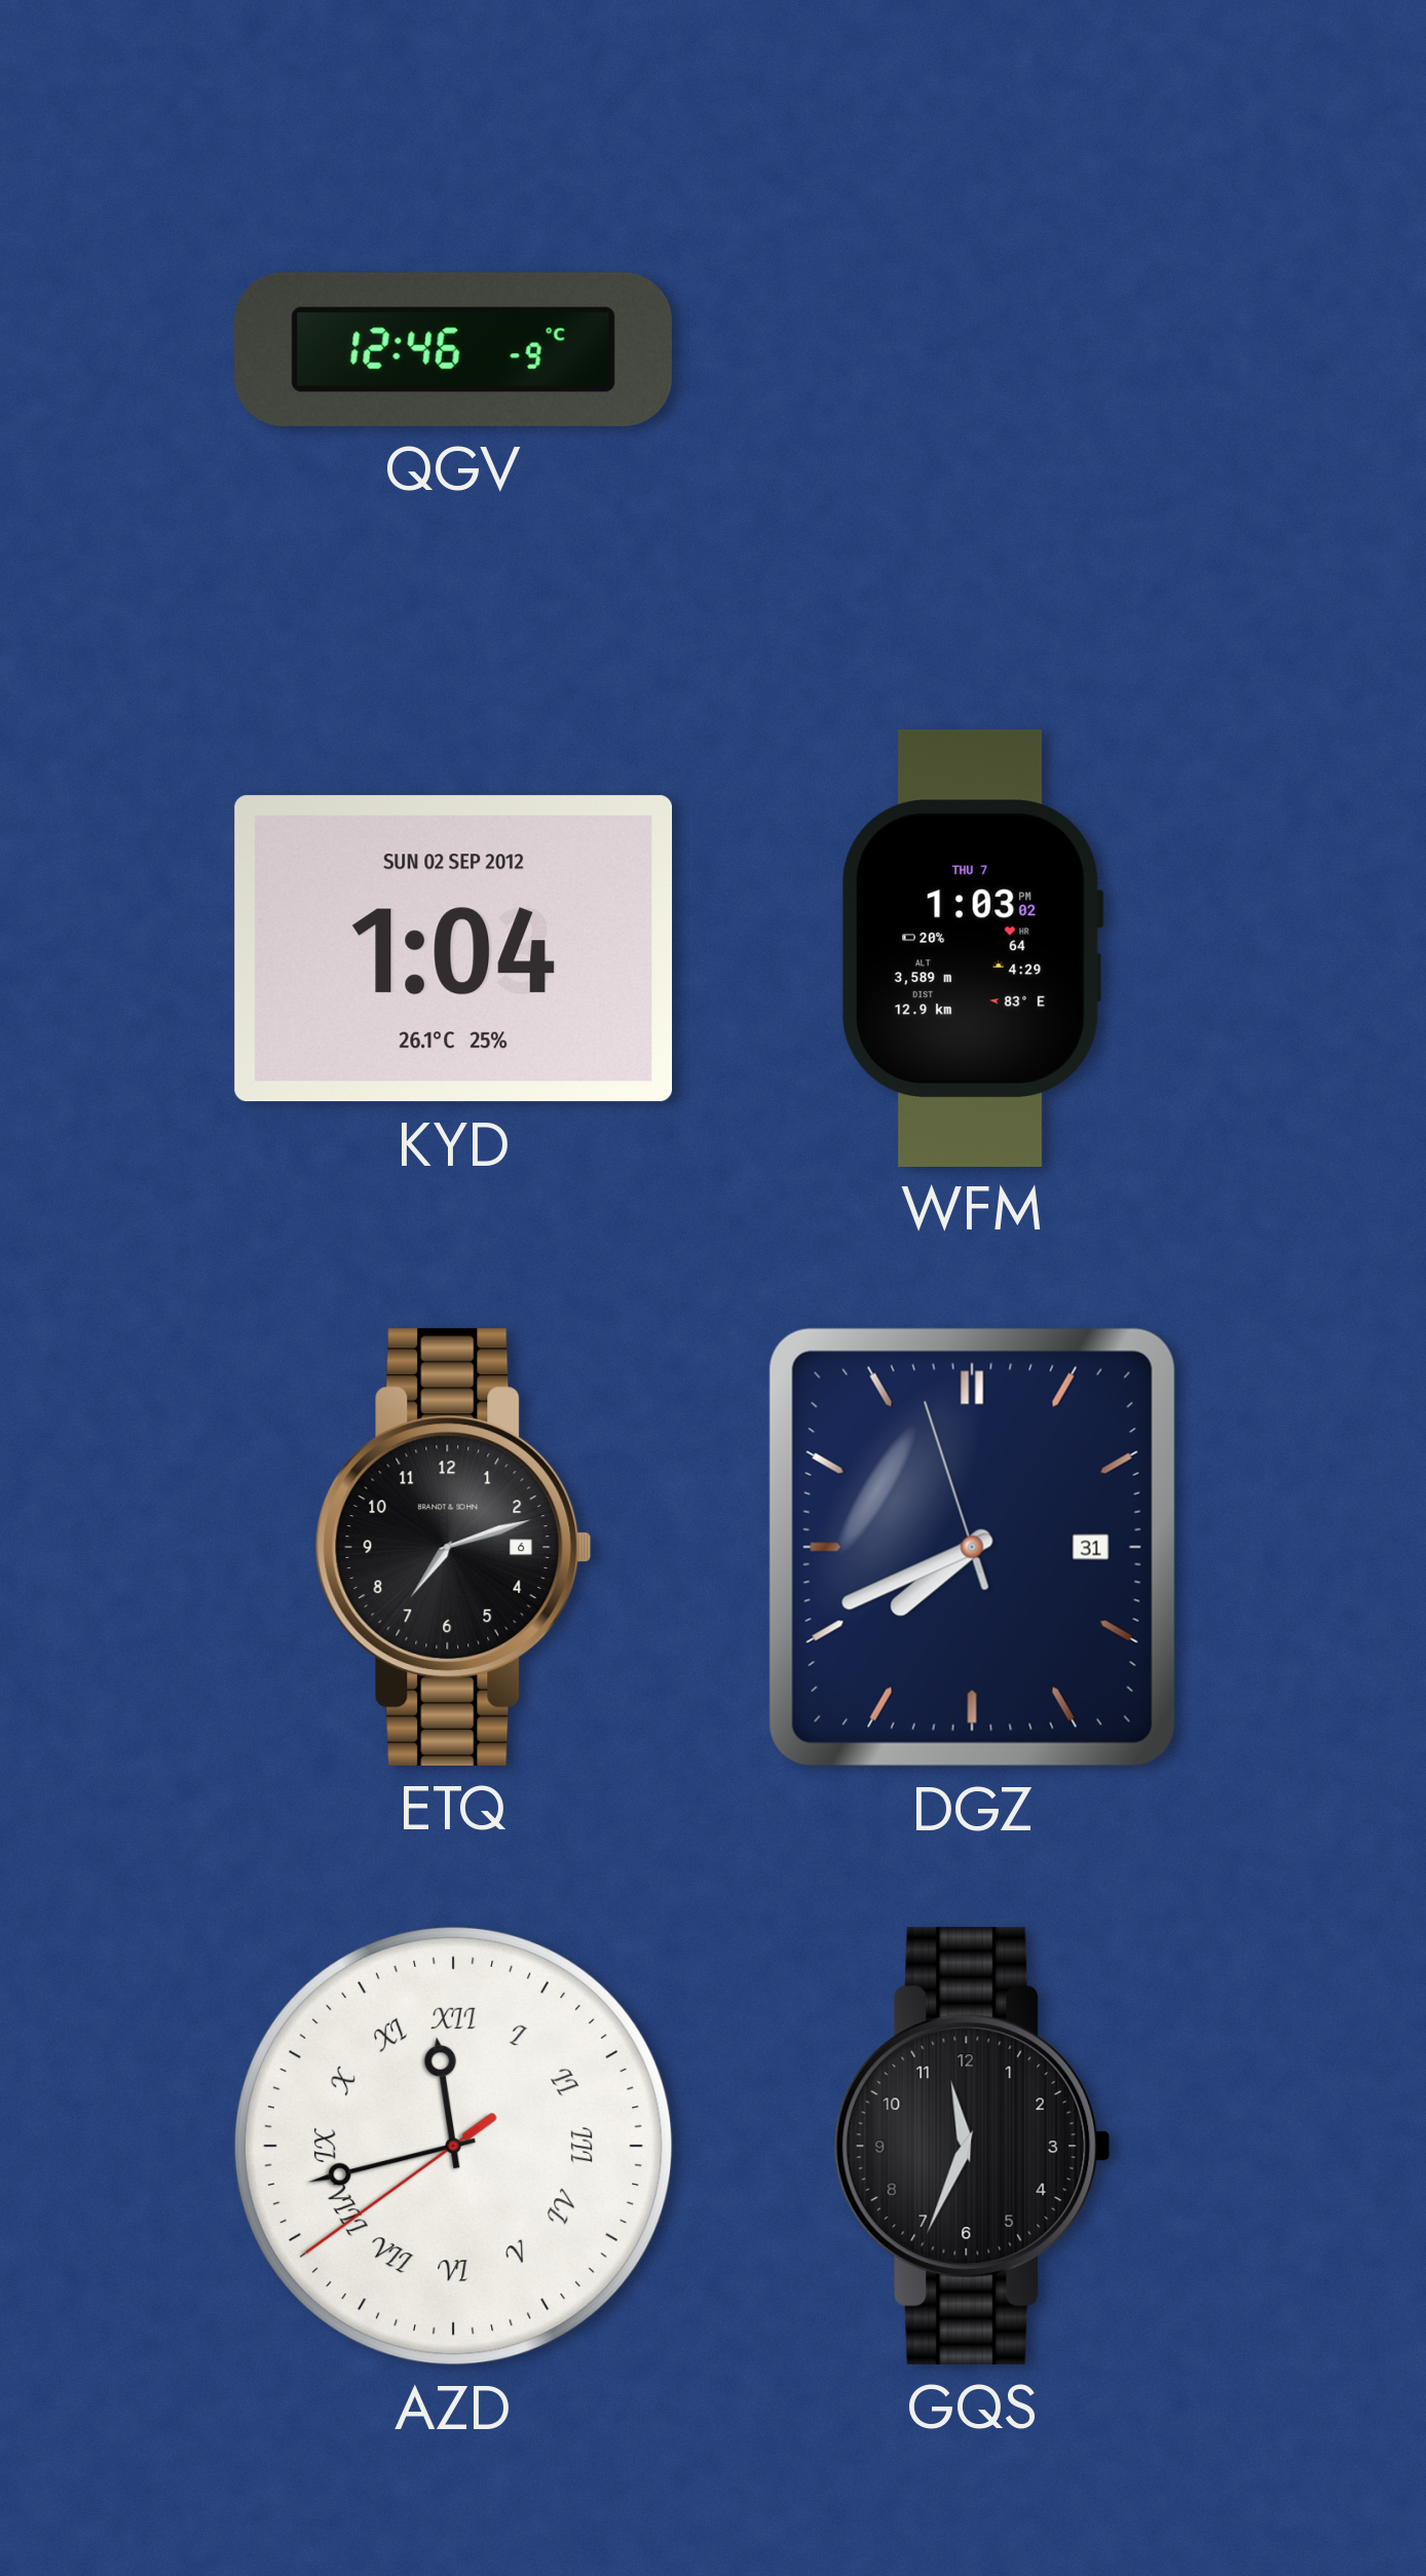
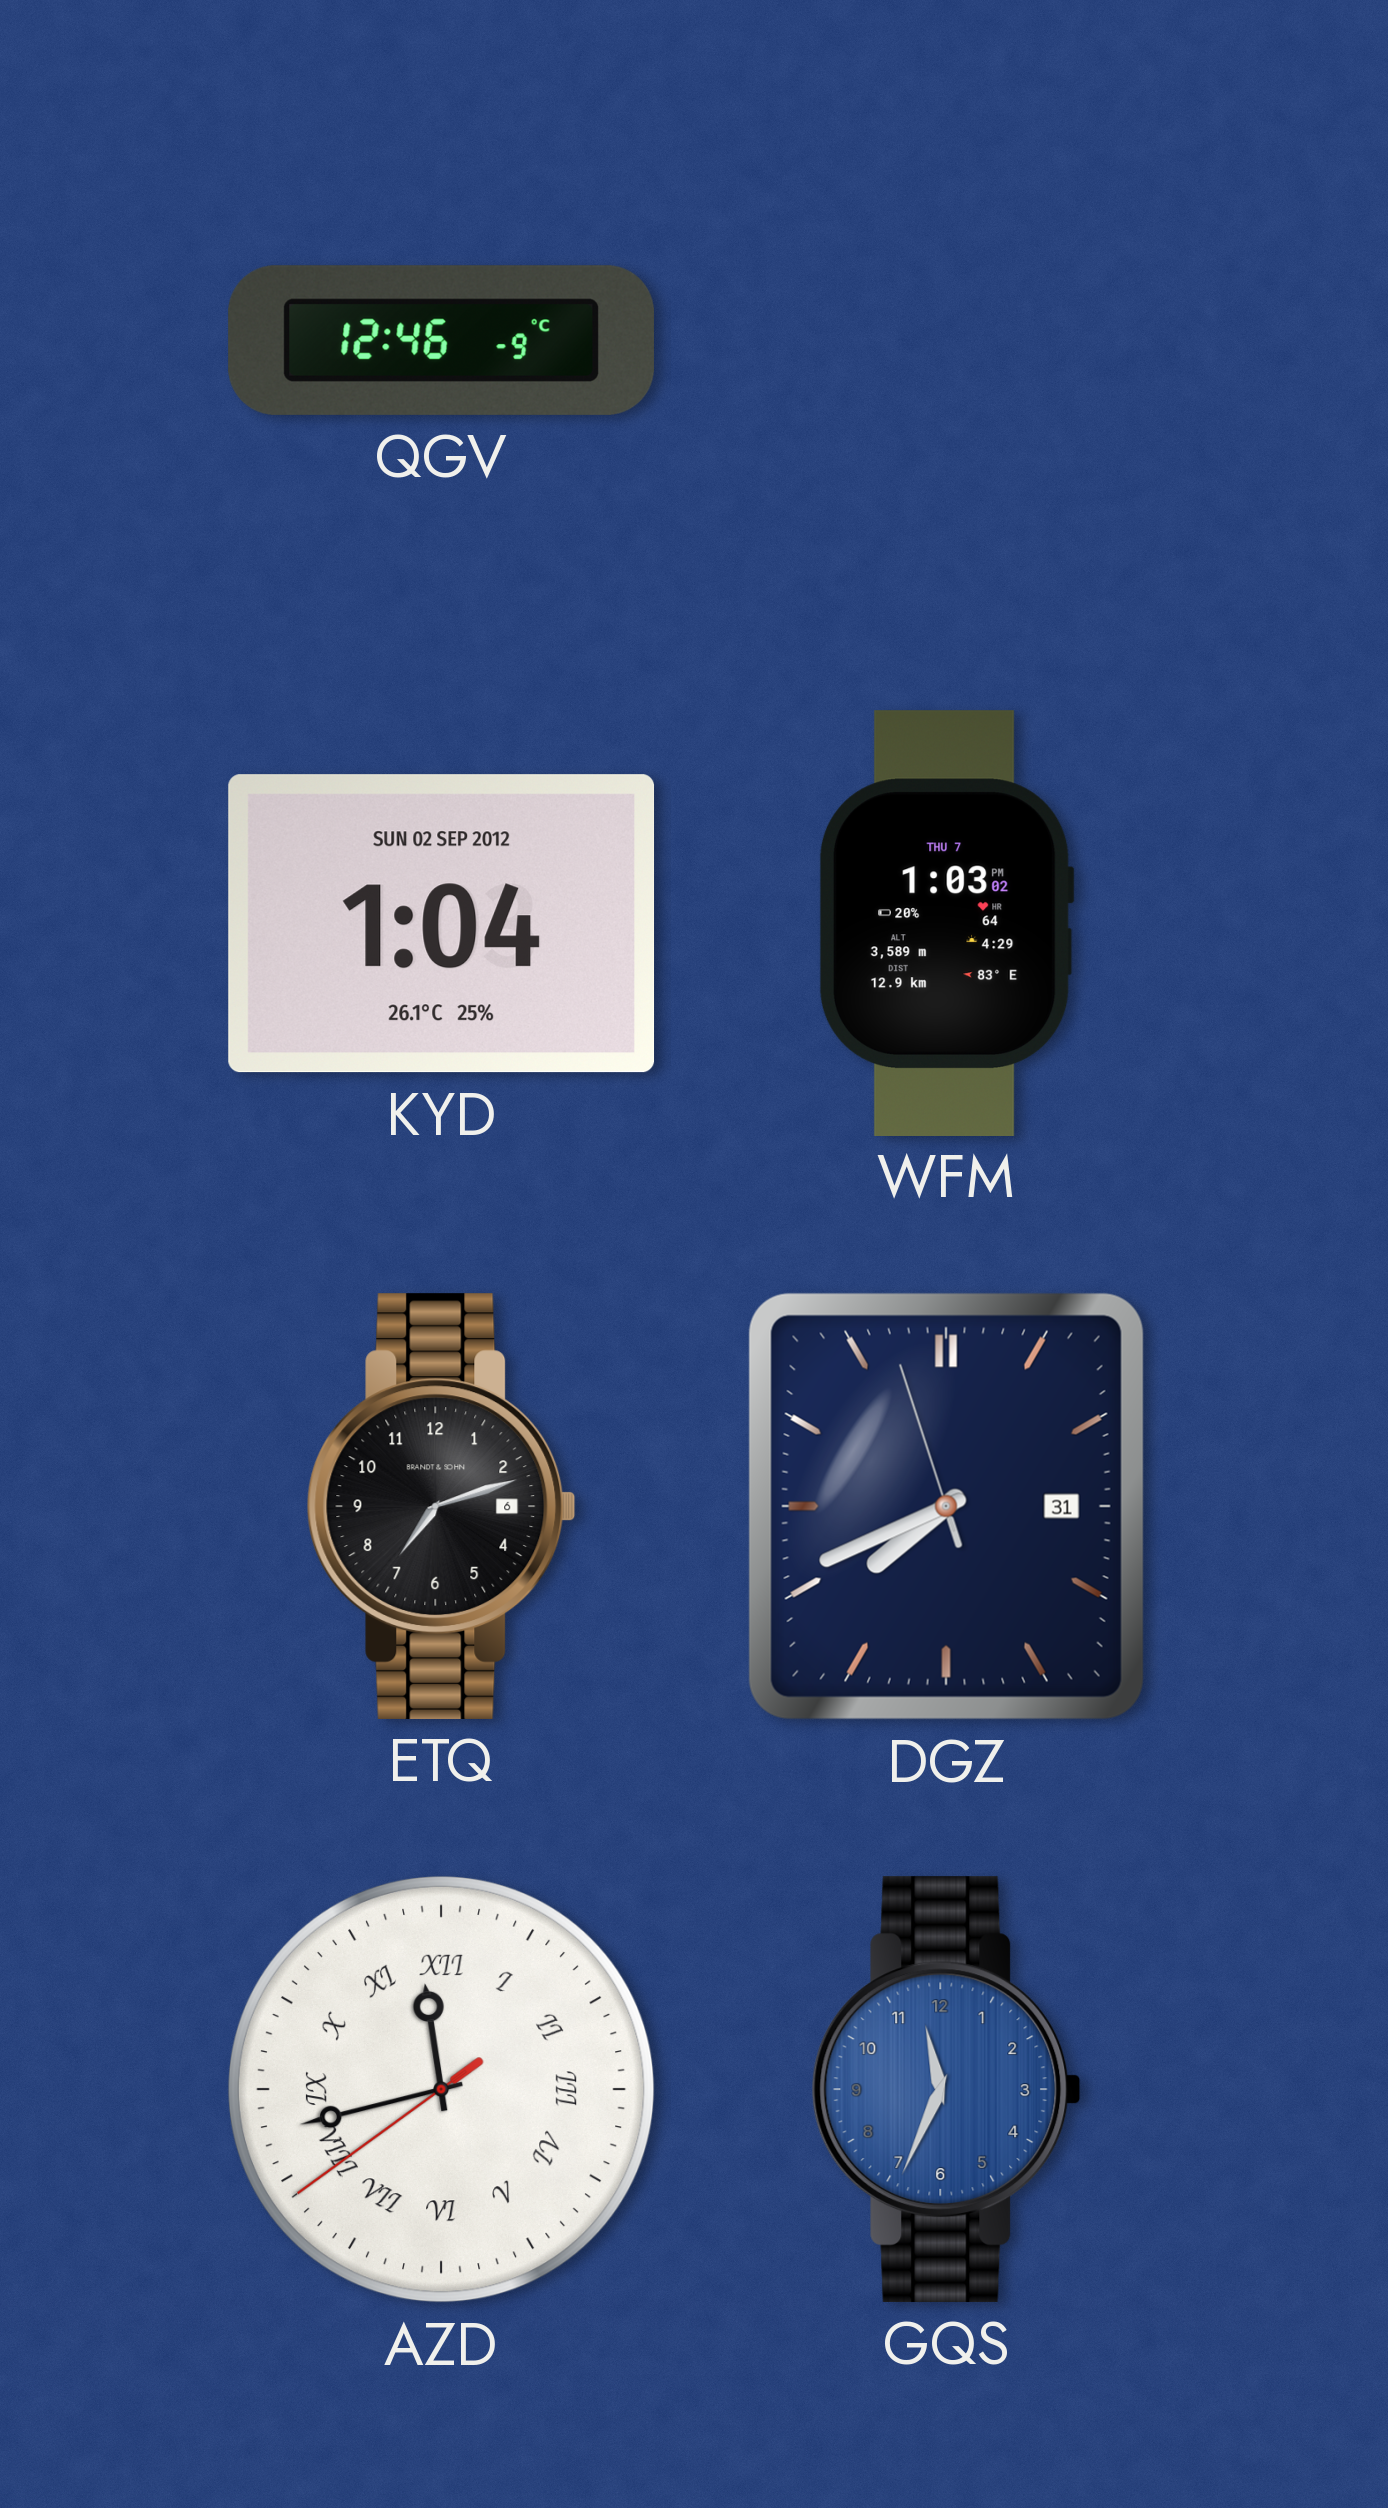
GQS dial: black -> blue (946, 2089)
